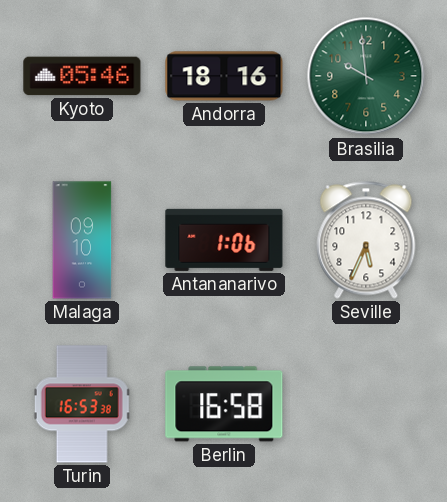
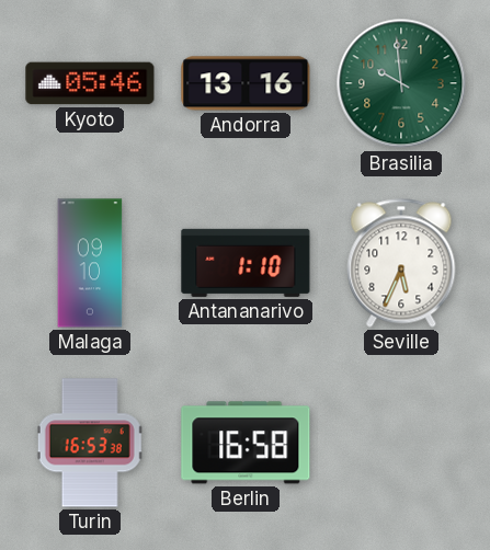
Andorra: 18:16 -> 13:16 (246, 83)
Antananarivo: 1:06 -> 1:10 (246, 263)
